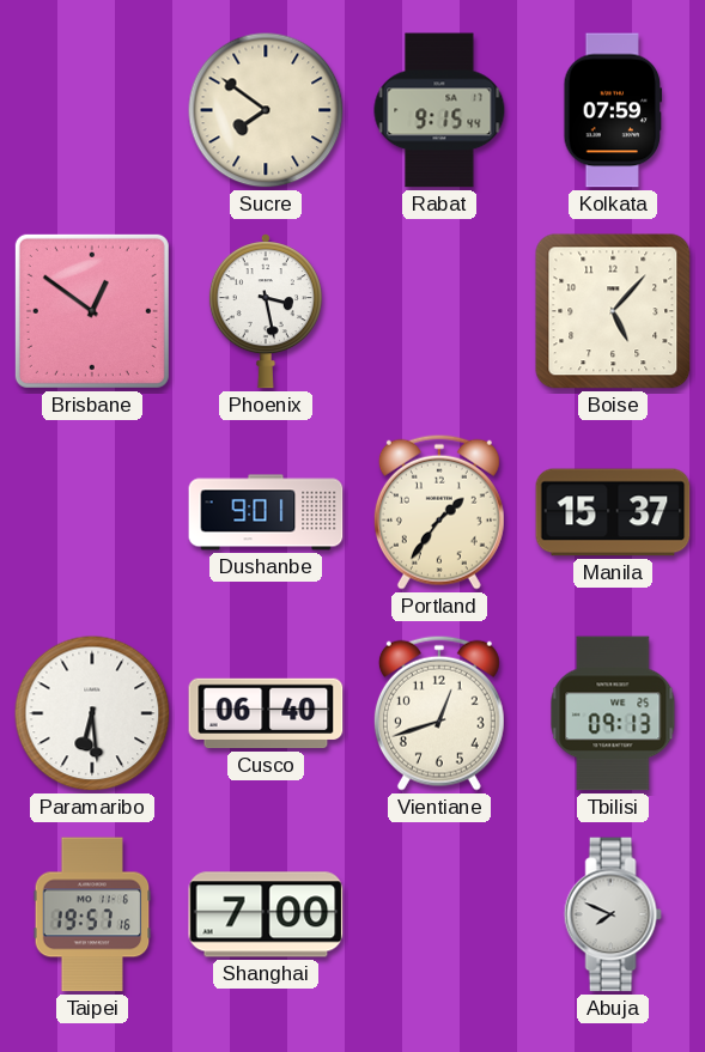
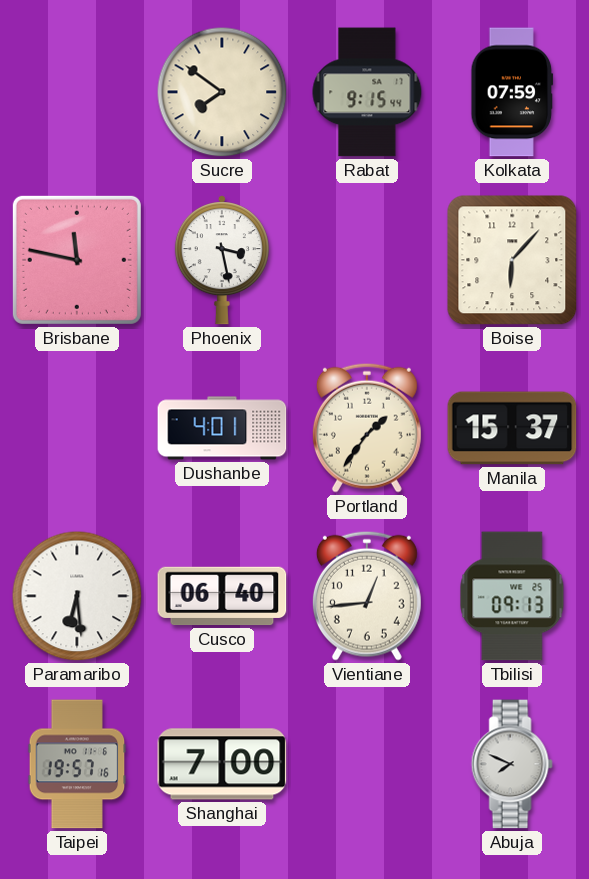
Brisbane: 12:51 -> 11:47 (77, 260)
Boise: 5:07 -> 6:07 (512, 260)
Dushanbe: 9:01 -> 4:01 (222, 428)
Vientiane: 12:42 -> 12:44 (367, 596)
